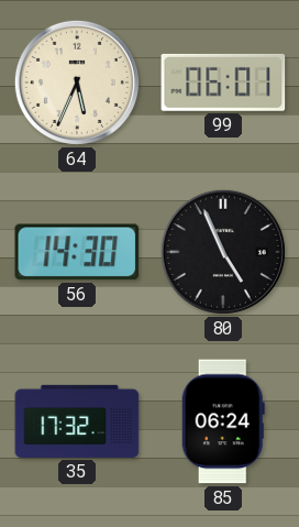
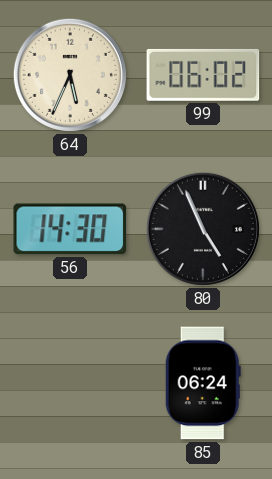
99: 06:01 -> 06:02 (203, 75)
35: 17:32 -> none (77, 421)
